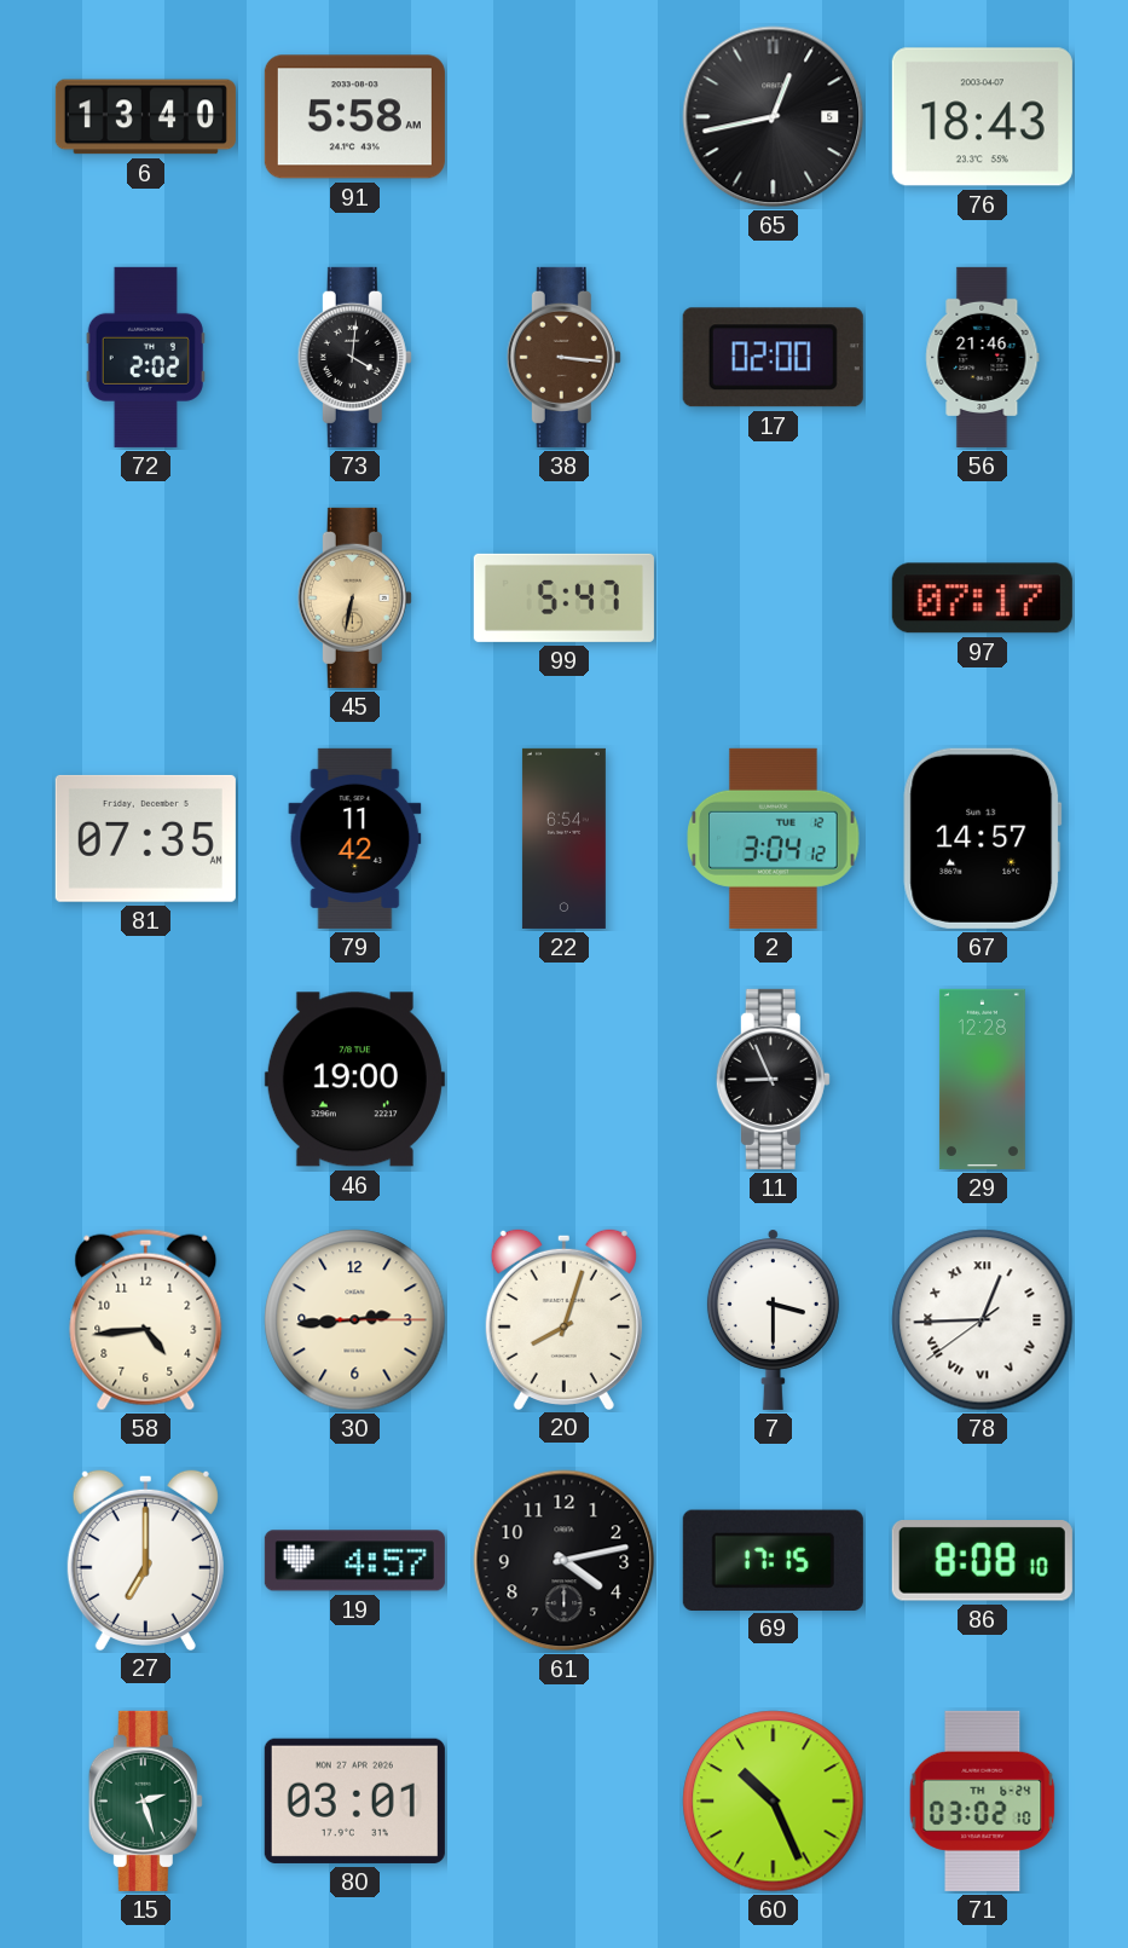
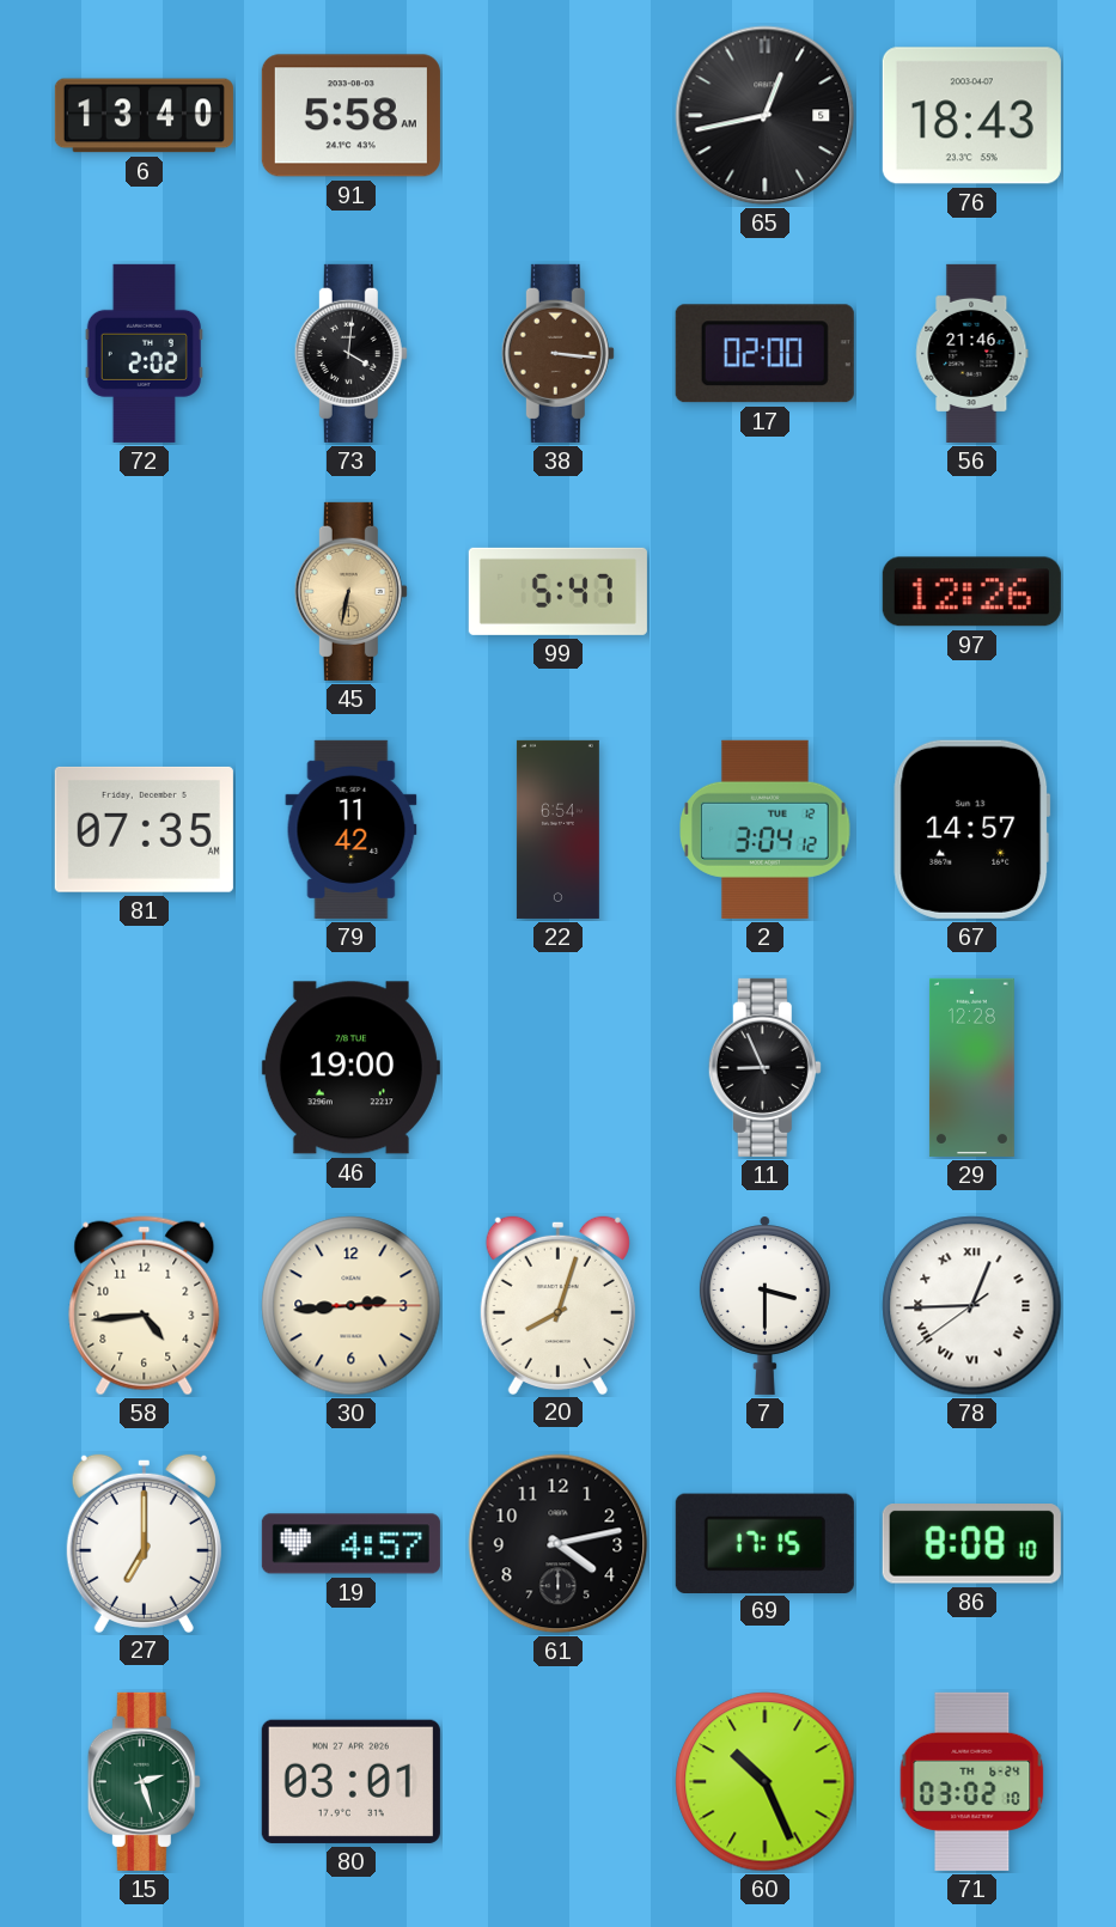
97: 07:17 -> 12:26 (971, 592)
